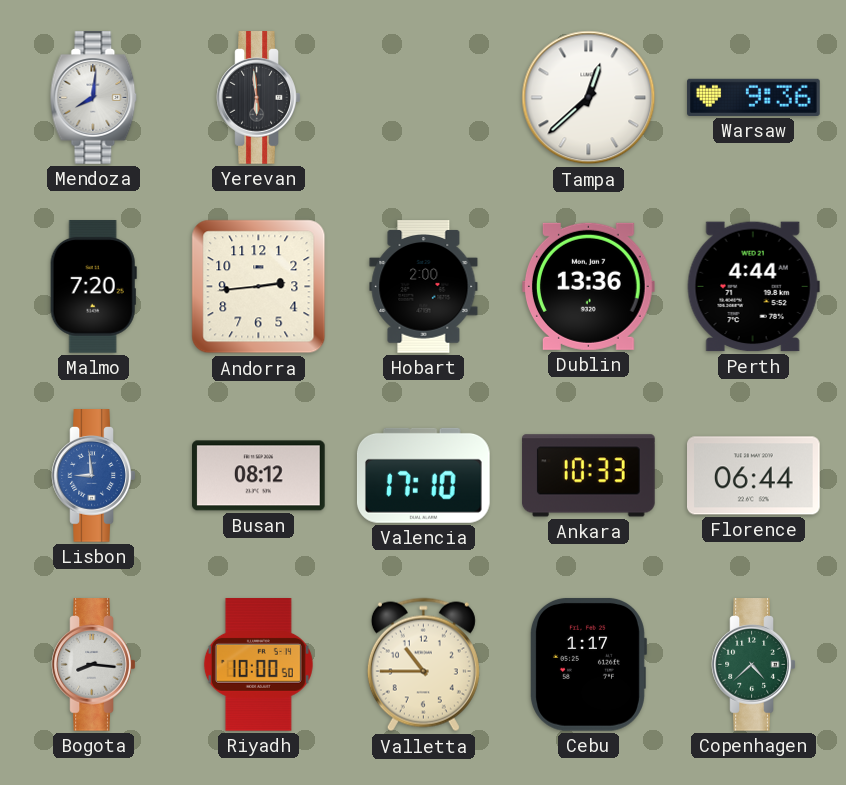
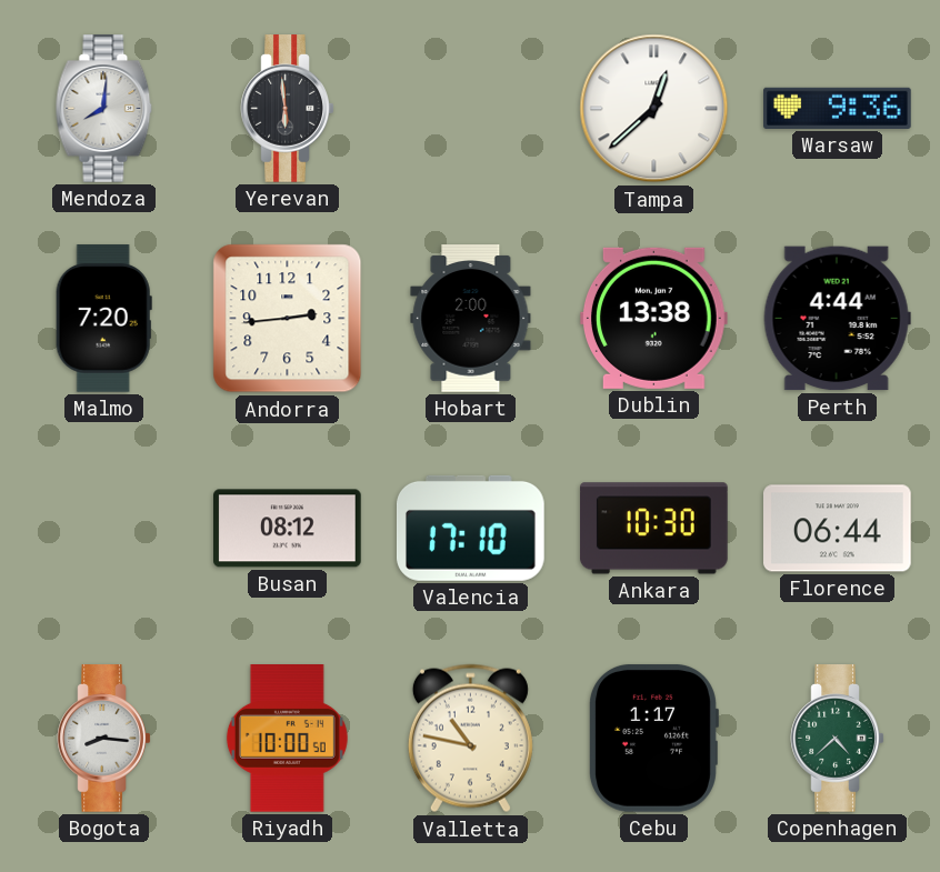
Dublin: 13:36 -> 13:38 (653, 318)
Lisbon: 8:59 -> none (94, 476)
Ankara: 10:33 -> 10:30 (654, 529)
Valletta: 10:45 -> 10:47 (470, 739)
